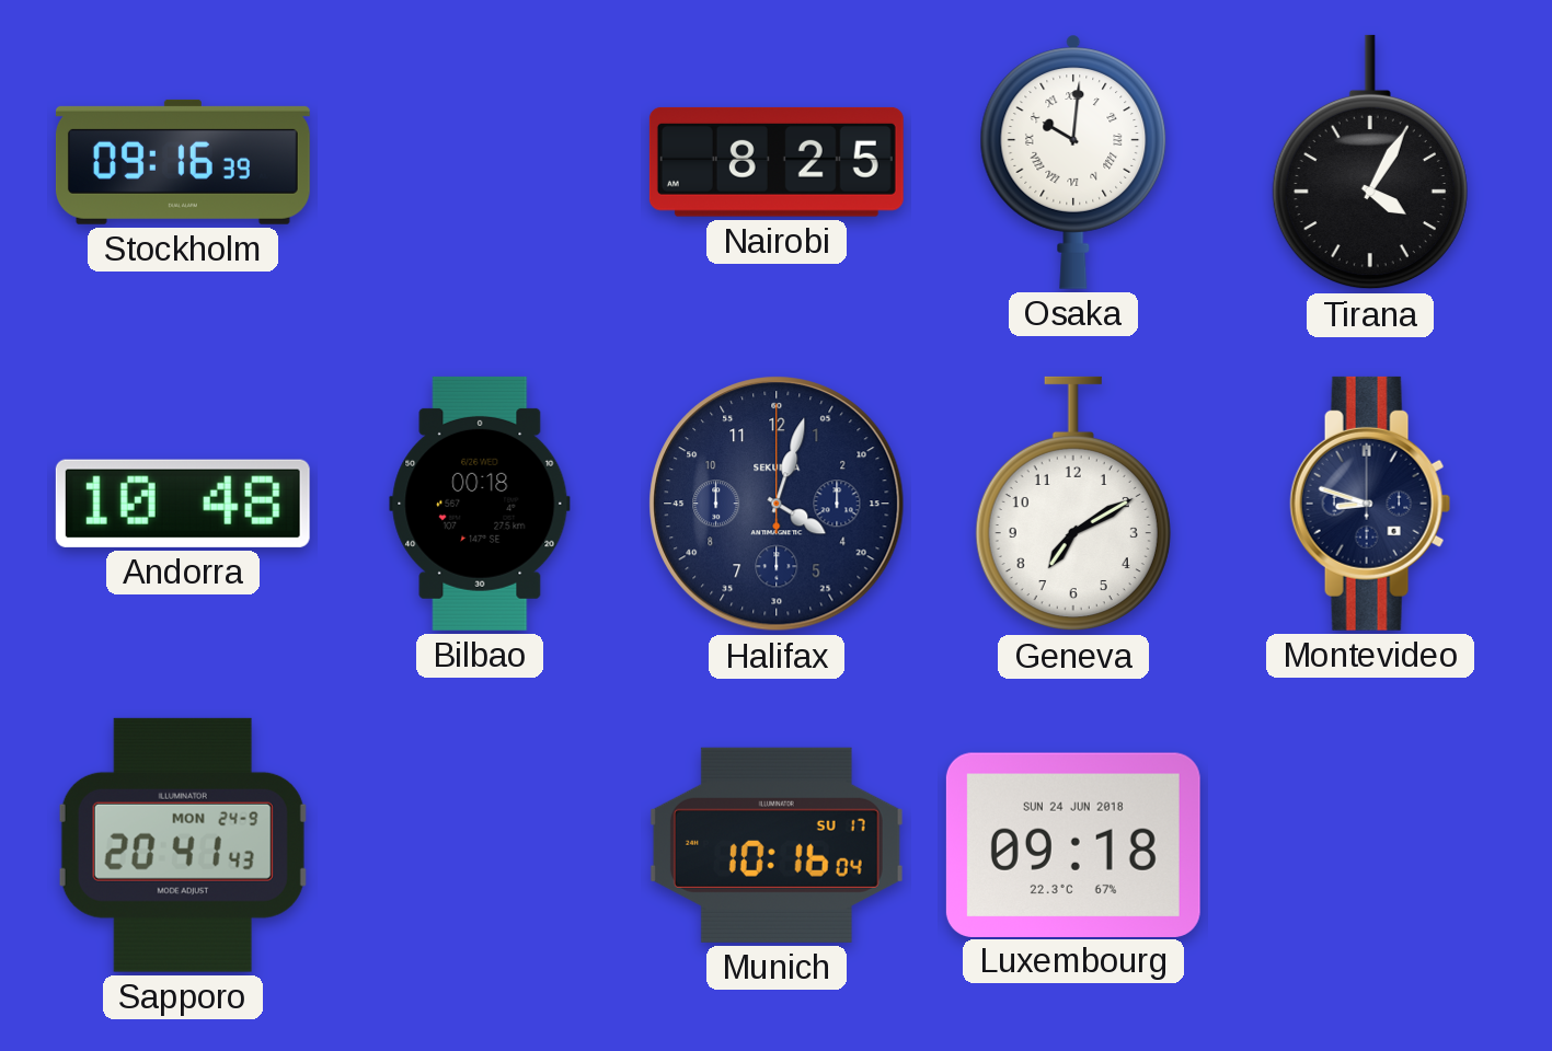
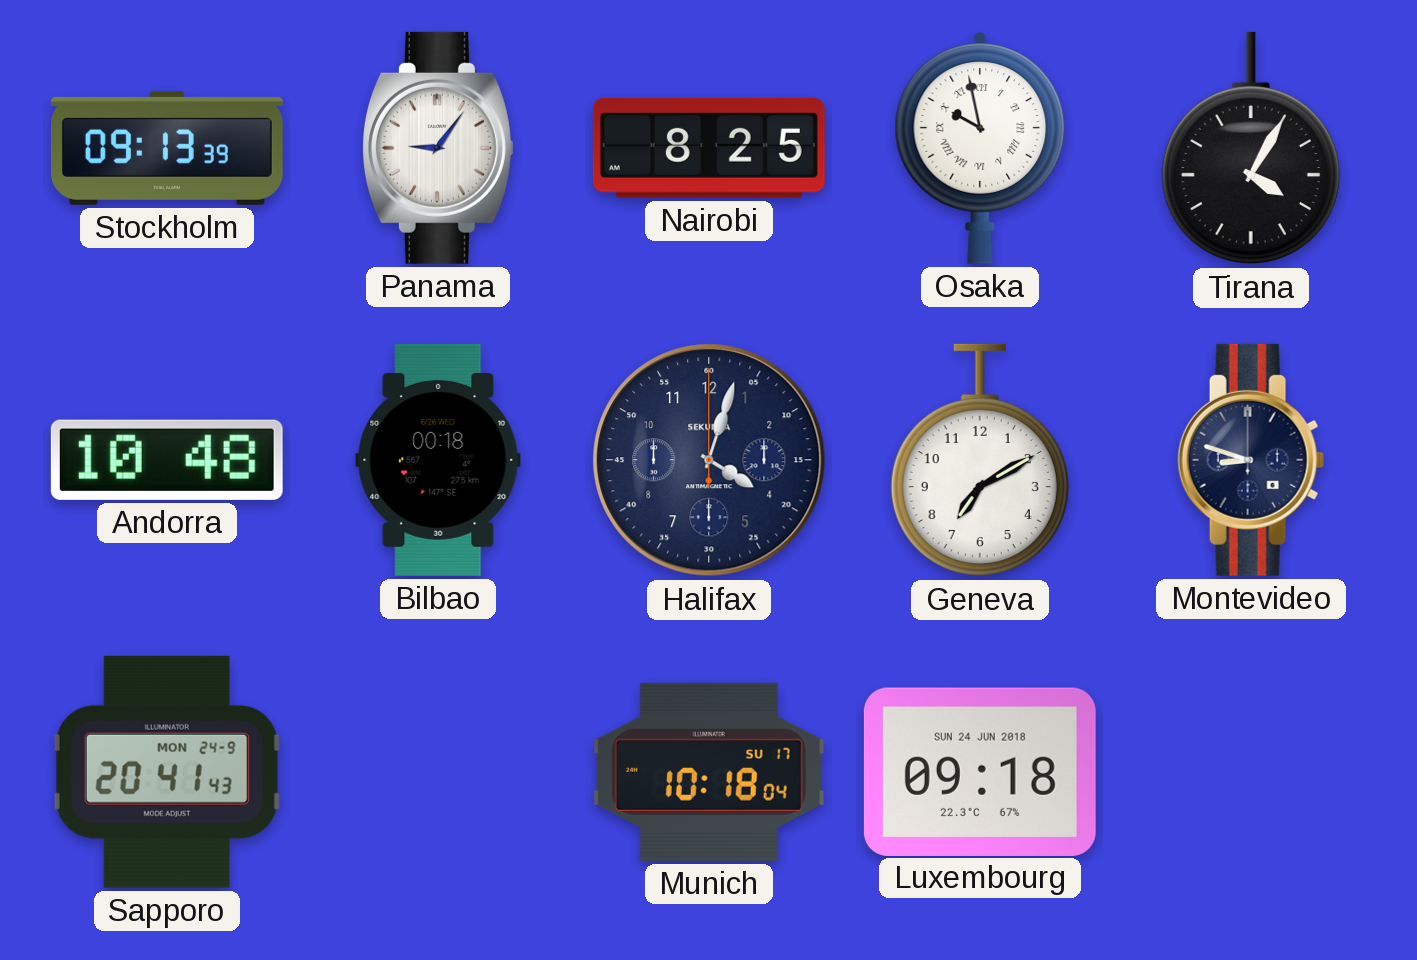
Stockholm: 09:16 -> 09:13 (167, 148)
Panama: none -> 9:06 (438, 148)
Osaka: 10:01 -> 9:58 (980, 148)
Munich: 10:16 -> 10:18 (709, 772)
